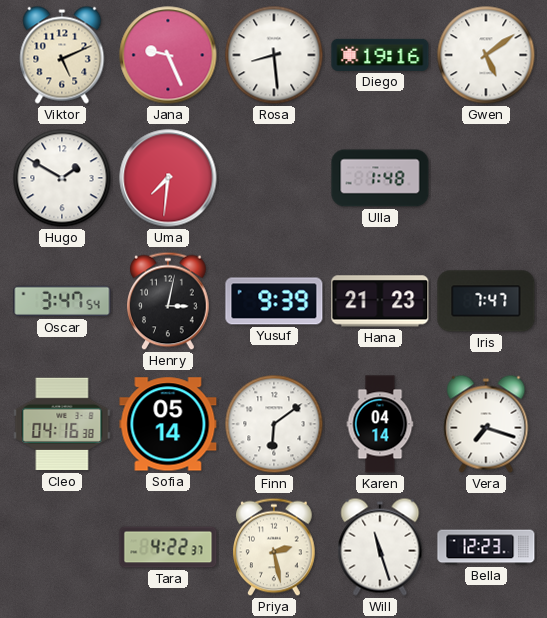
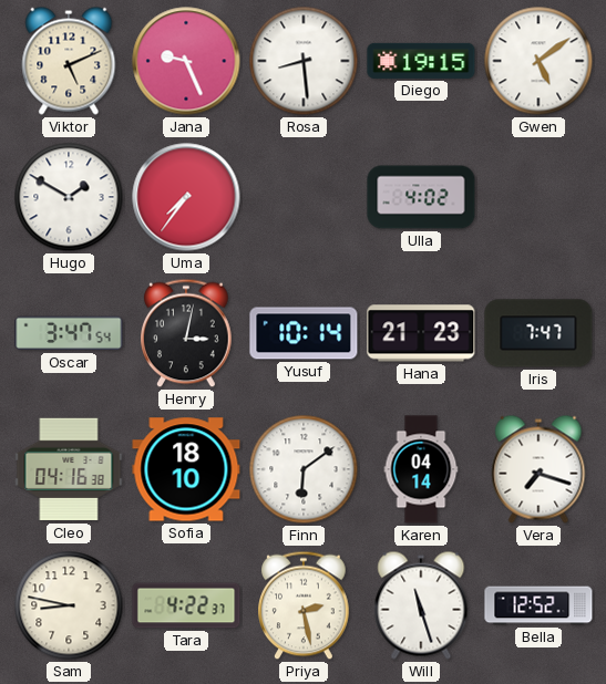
Diego: 19:16 -> 19:15 (421, 61)
Uma: 7:31 -> 7:36 (186, 197)
Ulla: 1:48 -> 4:02 (421, 197)
Yusuf: 9:39 -> 10:14 (304, 333)
Sofia: 05:14 -> 18:10 (186, 469)
Sam: none -> 8:47 (69, 605)
Bella: 12:23 -> 12:52 (538, 605)
